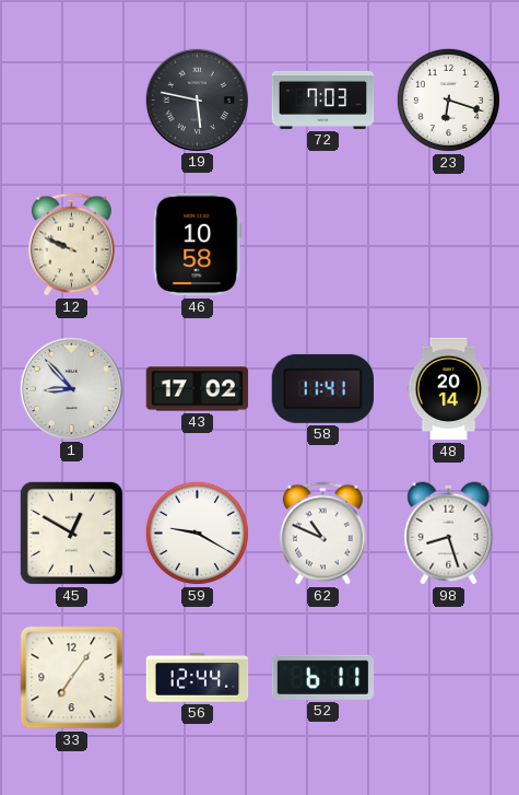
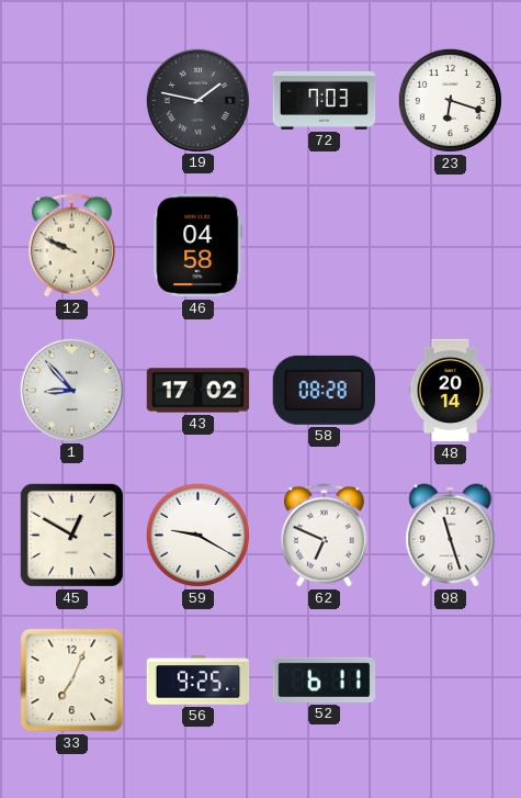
19: 5:47 -> 1:47 (197, 100)
46: 10:58 -> 04:58 (199, 246)
58: 11:41 -> 08:28 (324, 390)
62: 10:49 -> 6:49 (324, 536)
98: 8:27 -> 11:27 (451, 536)
33: 7:06 -> 7:04 (72, 681)
56: 12:44 -> 9:25 (199, 681)
